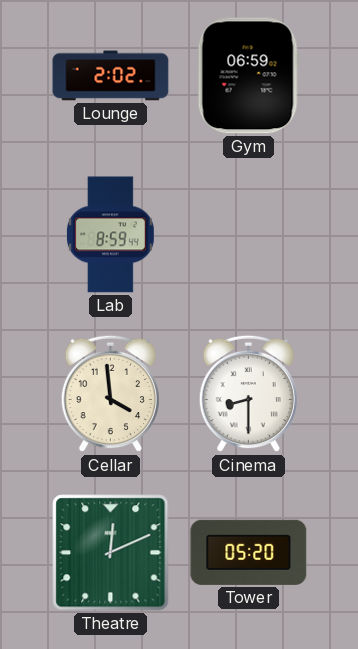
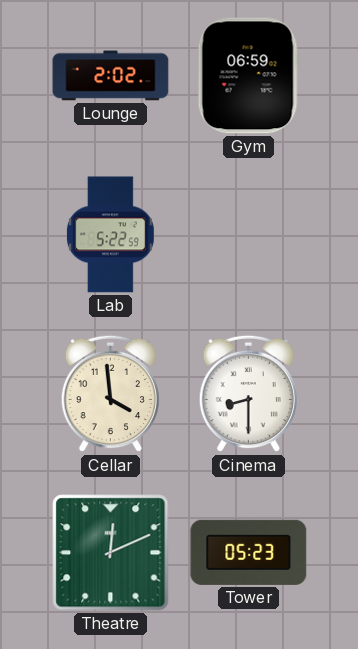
Lab: 8:59 -> 5:22 (110, 235)
Tower: 05:20 -> 05:23 (249, 552)
